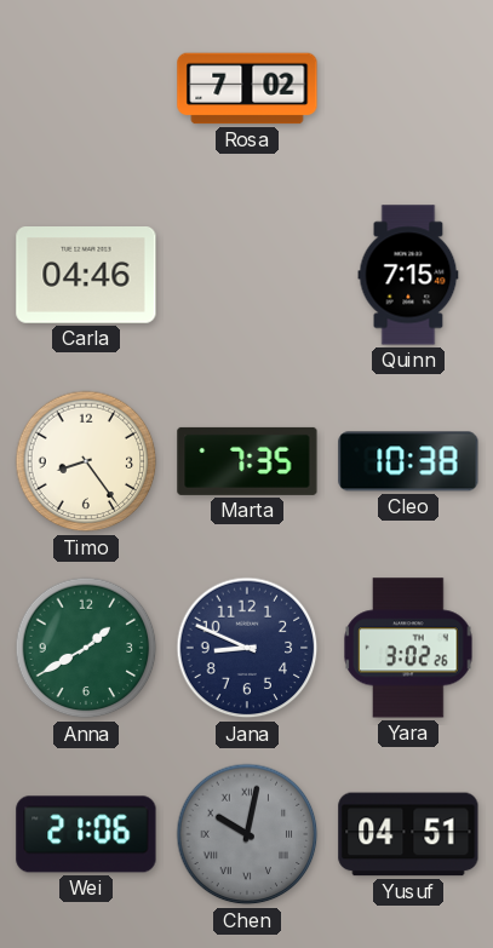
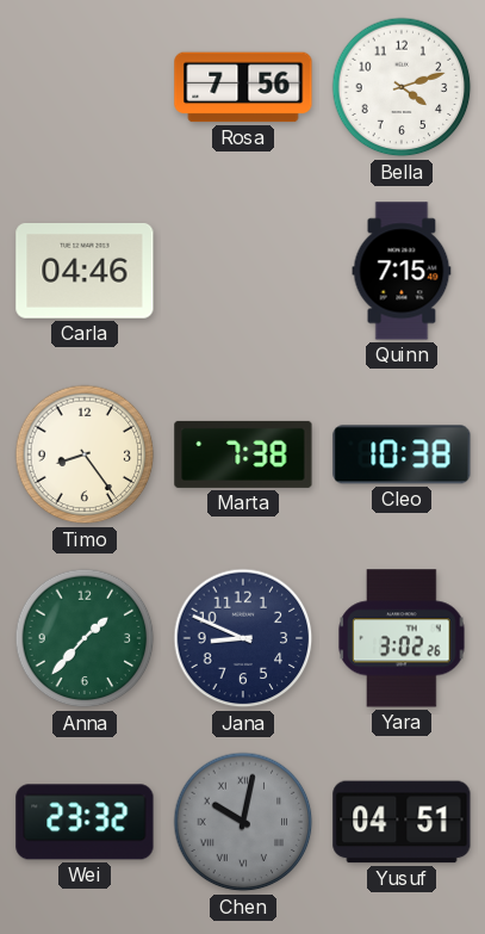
Rosa: 7:02 -> 7:56 (243, 87)
Bella: none -> 4:12 (402, 87)
Marta: 7:35 -> 7:38 (243, 454)
Anna: 1:40 -> 1:37 (85, 638)
Wei: 21:06 -> 23:32 (85, 822)
